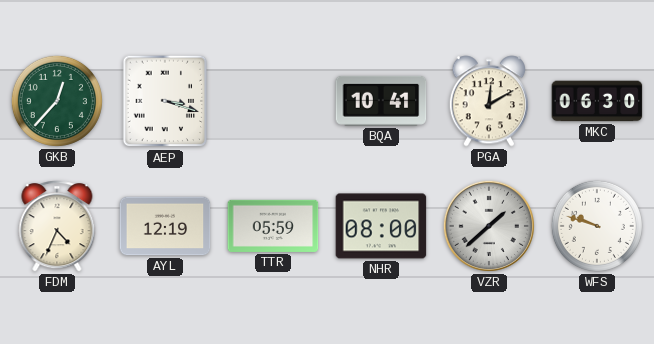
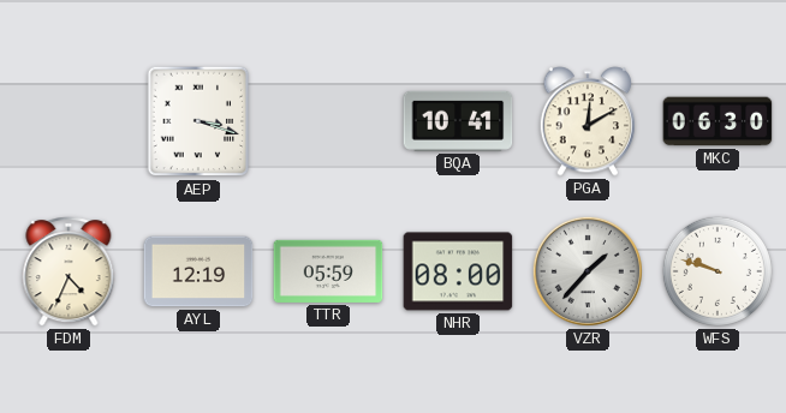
GKB: 12:37 -> none (57, 101)
VZR: 1:38 -> 1:37 (588, 271)
